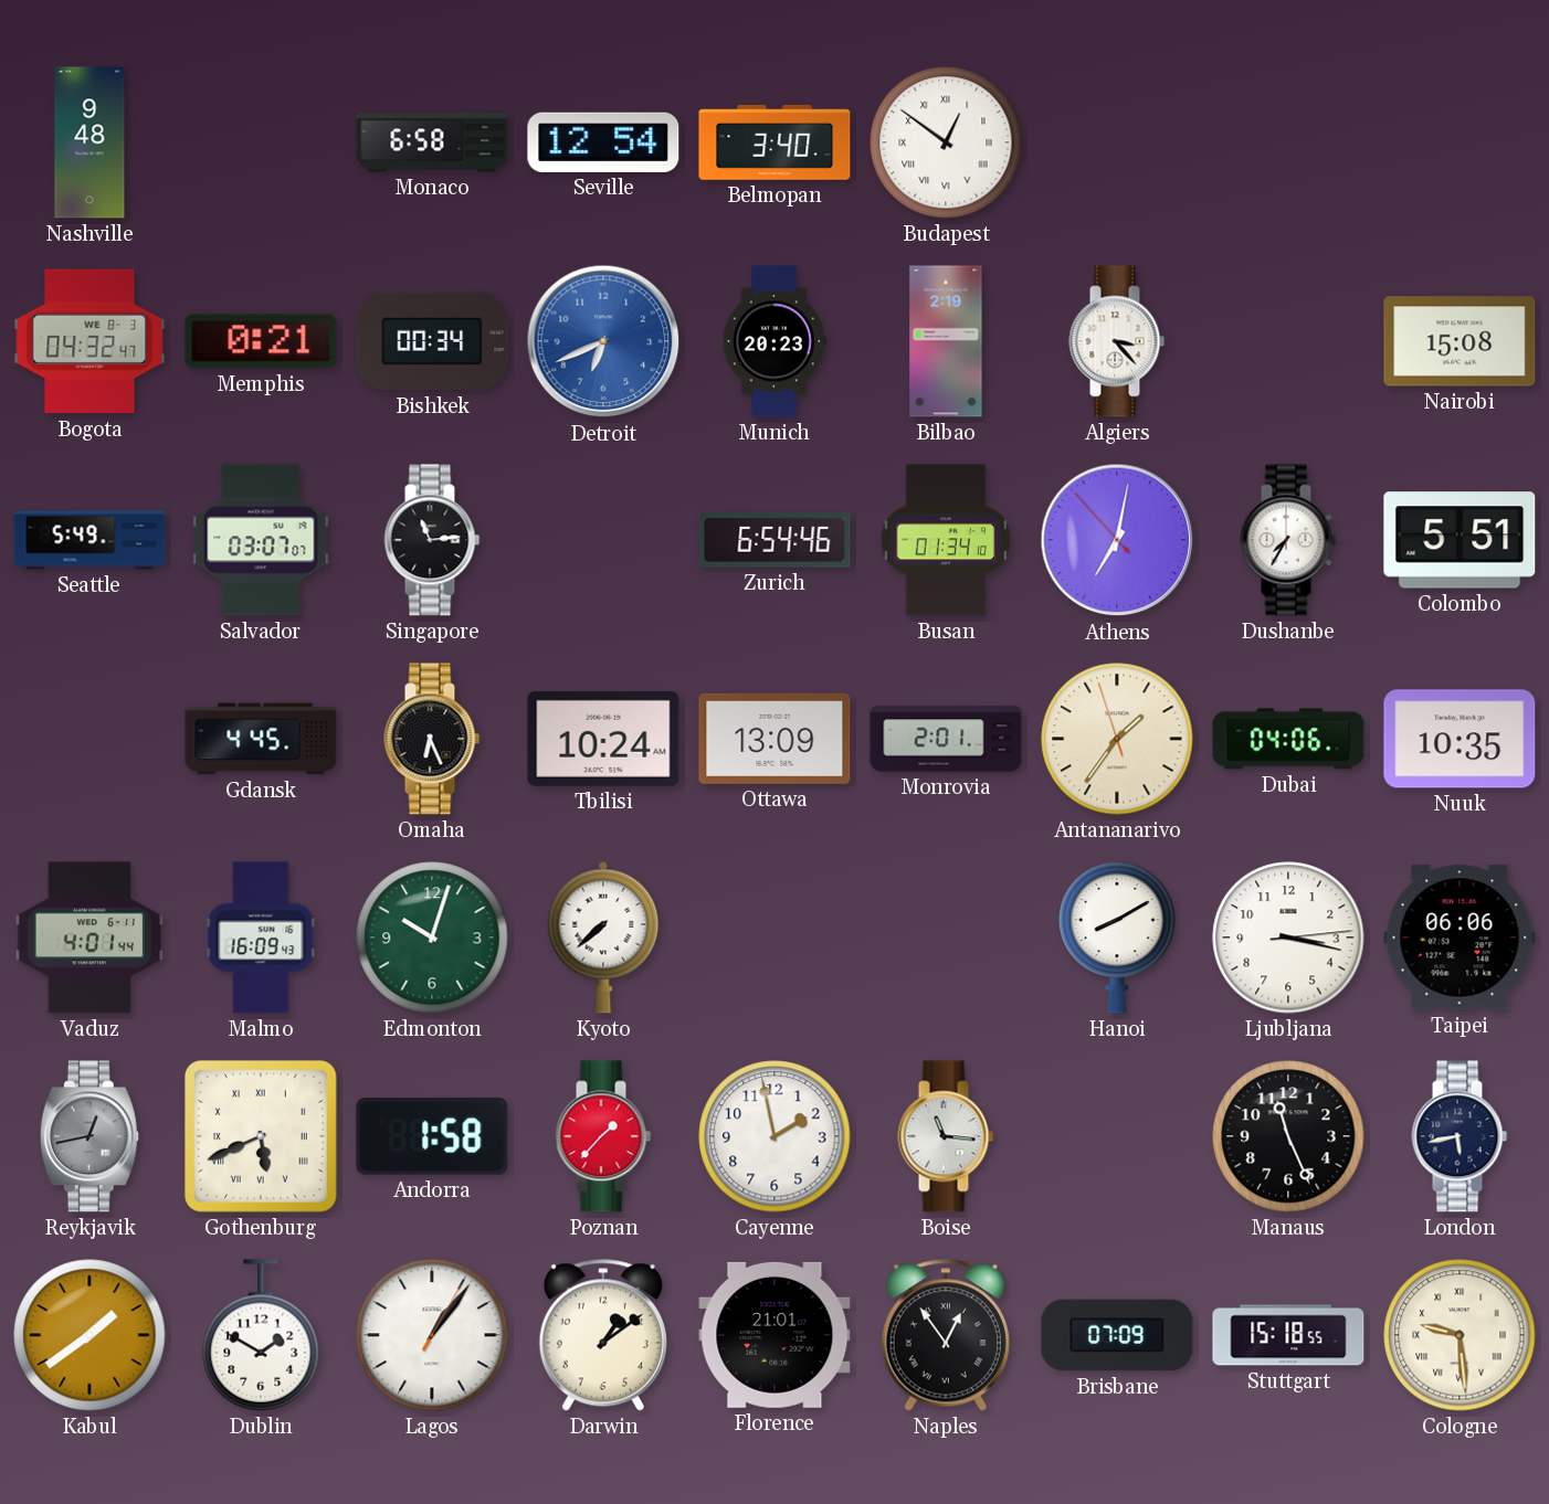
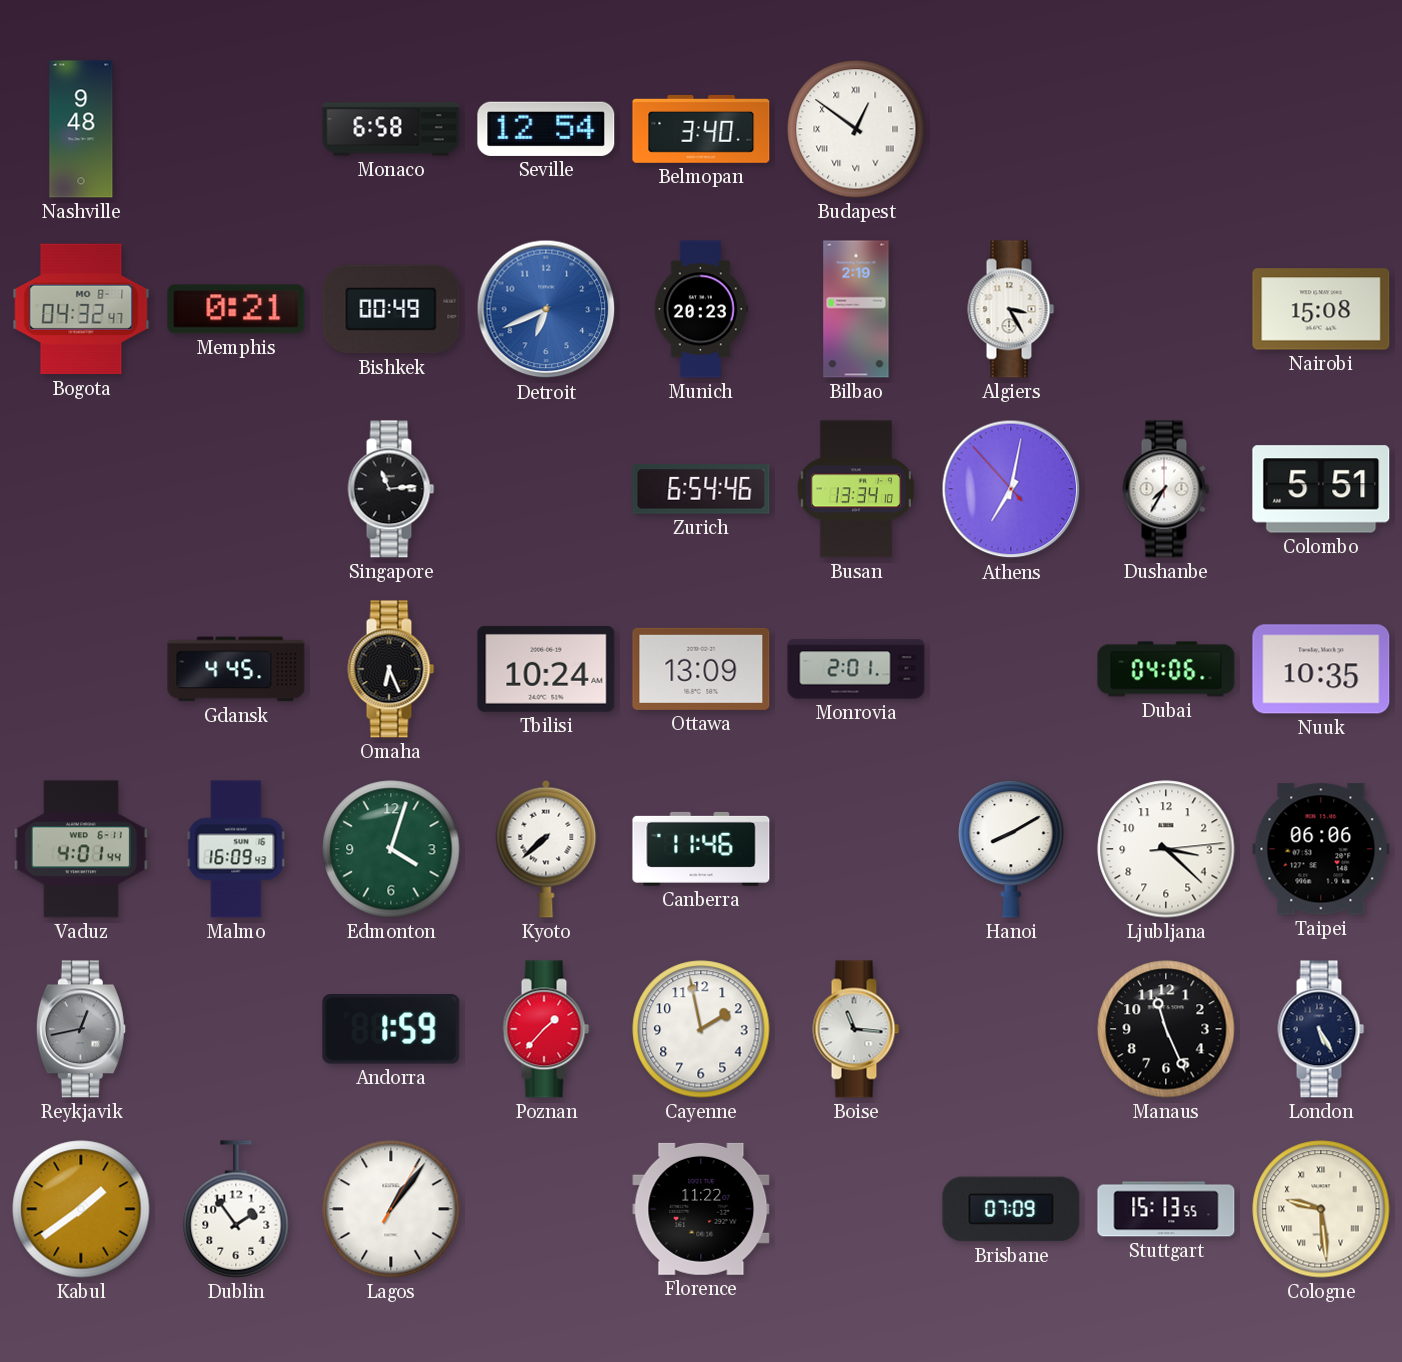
Bogota date: WE 8-3 -> MO 8-1 (81, 309)
Bishkek: 00:34 -> 00:49 (391, 309)
Algiers: 3:23 -> 3:25 (1011, 309)
Seattle: 5:49 -> none (89, 540)
Salvador: 03:07 -> none (261, 540)
Busan: 01:34 -> 13:34 (856, 489)
Antananarivo: 1:35 -> none (1117, 739)
Edmonton: 10:03 -> 4:03 (391, 849)
Canberra: none -> 11:46 (701, 849)
Ljubljana: 3:17 -> 3:22 (1166, 849)
Gothenburg: 5:41 -> none (261, 1136)
Andorra: 1:58 -> 1:59 (391, 1029)
London: 5:43 -> 5:25 (1321, 1029)
Dublin: 1:50 -> 1:54 (236, 1209)
Darwin: 1:09 -> none (603, 1335)
Florence: 21:01 -> 11:22 (701, 1209)
Naples: 12:54 -> none (946, 1335)
Stuttgart: 15:18 -> 15:13 (1166, 1209)
